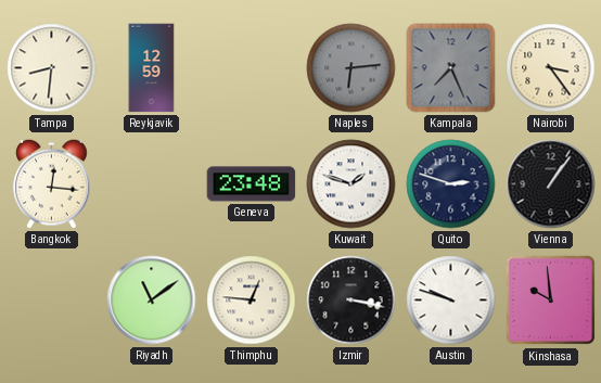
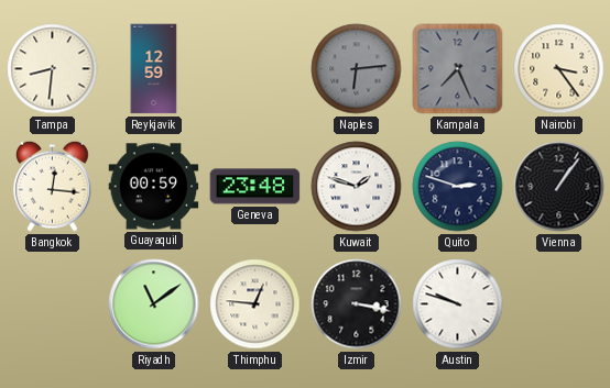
Guayaquil: none -> 00:59 (154, 187)
Kinshasa: 9:59 -> none (551, 301)
